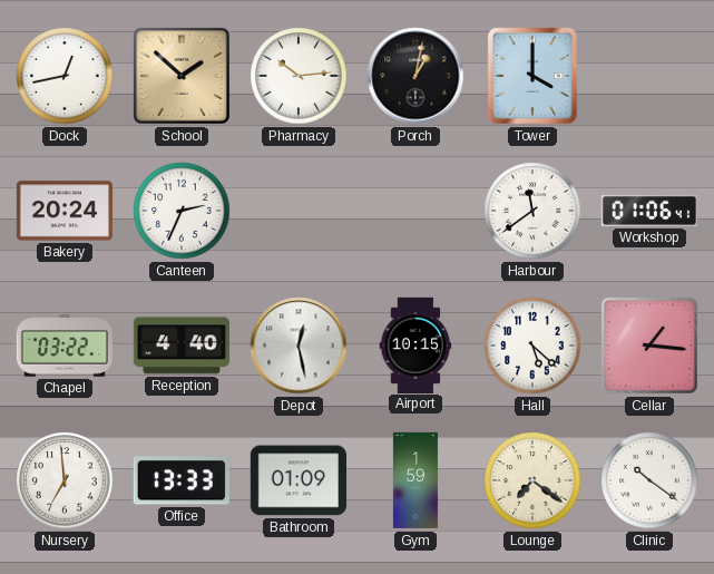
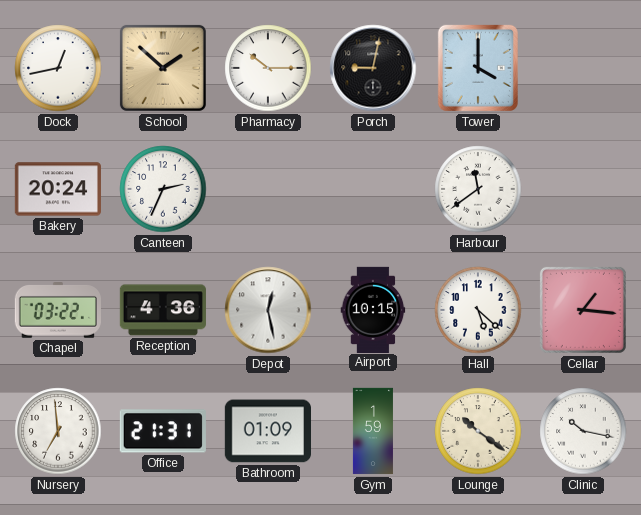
Pharmacy: 10:14 -> 10:15 (268, 68)
Porch: 1:02 -> 9:02 (373, 68)
Workshop: 01:06 -> none (648, 211)
Reception: 4:40 -> 4:36 (163, 310)
Office: 13:33 -> 21:31 (163, 431)
Lounge: 7:21 -> 10:21 (478, 431)
Clinic: 10:21 -> 10:17 (583, 431)
